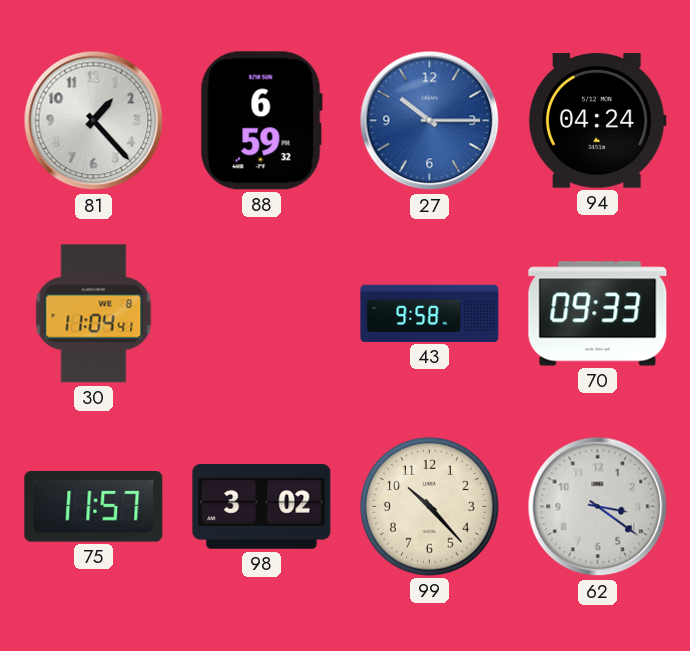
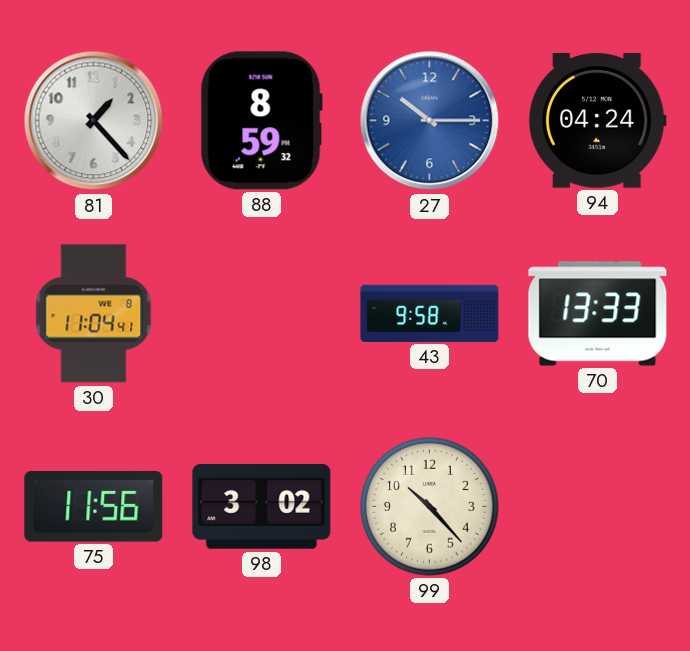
88: 6:59 -> 8:59 (261, 121)
70: 09:33 -> 13:33 (598, 314)
75: 11:57 -> 11:56 (94, 507)
62: 3:21 -> none (598, 507)
